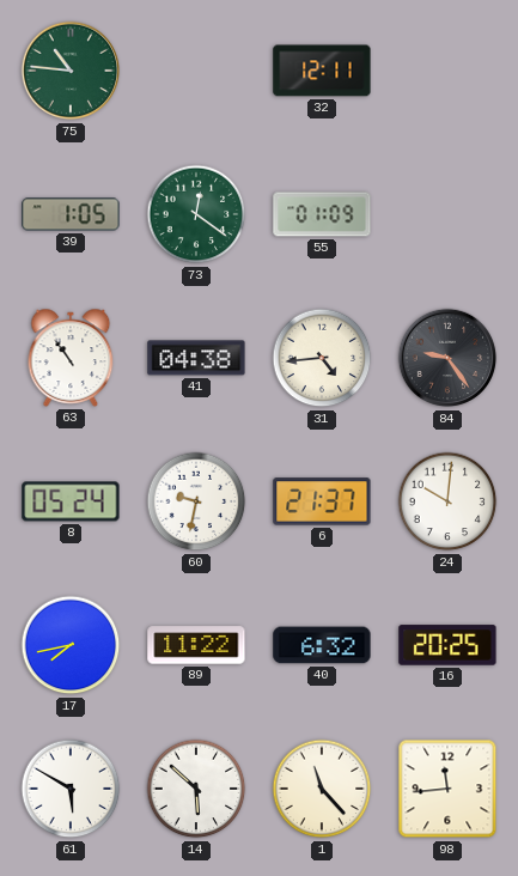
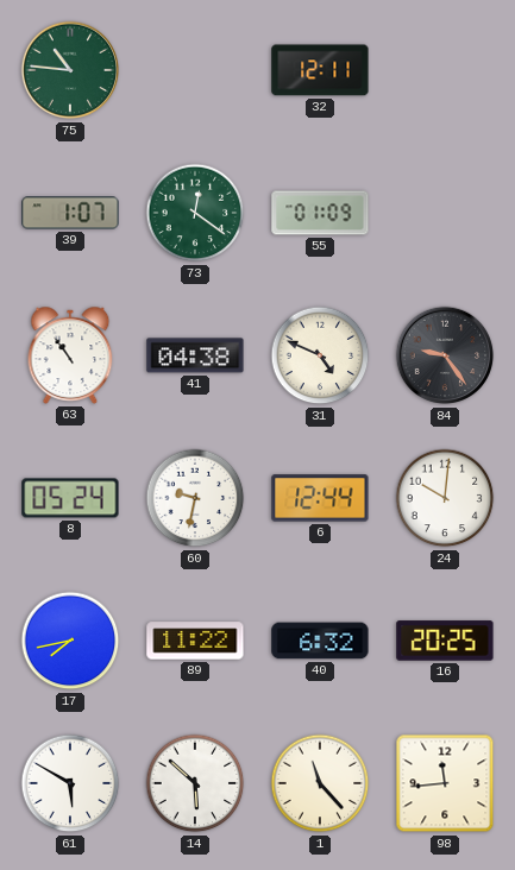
39: 1:05 -> 1:07 (70, 213)
31: 4:44 -> 4:49 (320, 355)
6: 21:37 -> 12:44 (320, 498)
